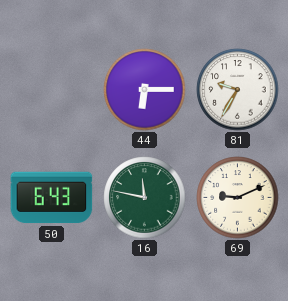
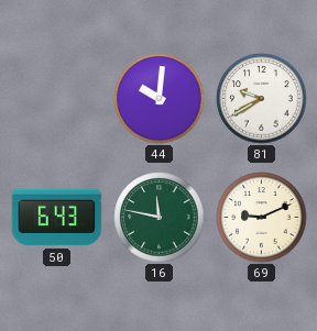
44: 6:15 -> 10:01 (160, 99)
81: 9:35 -> 9:40 (262, 99)
